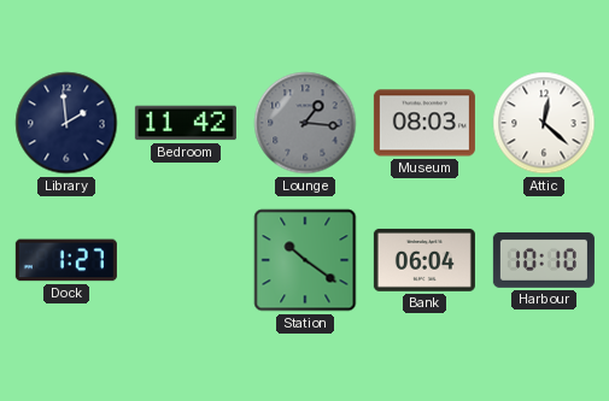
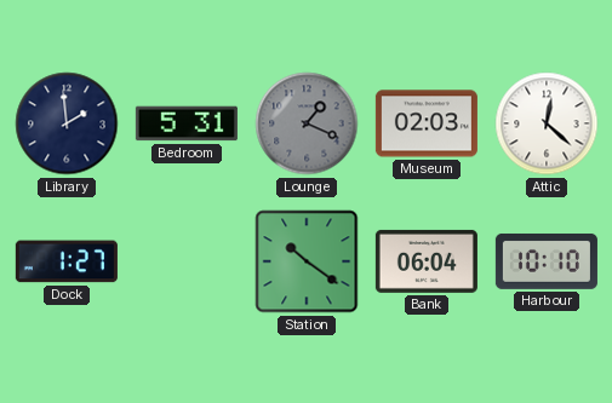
Bedroom: 11:42 -> 5:31 (187, 123)
Lounge: 1:16 -> 1:19 (307, 123)
Museum: 08:03 -> 02:03 (427, 123)
